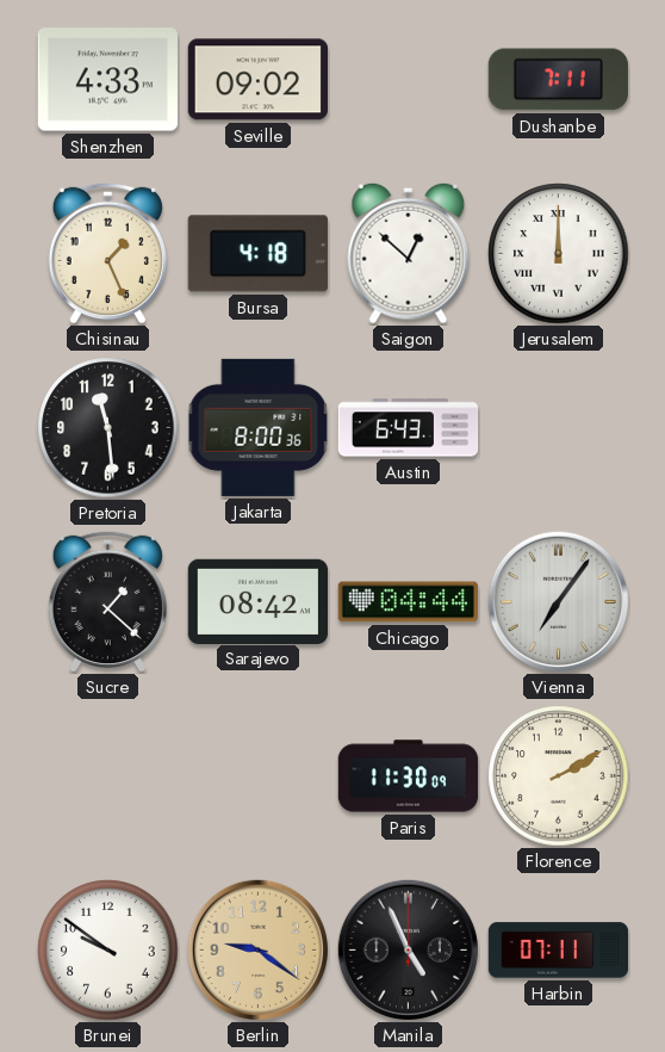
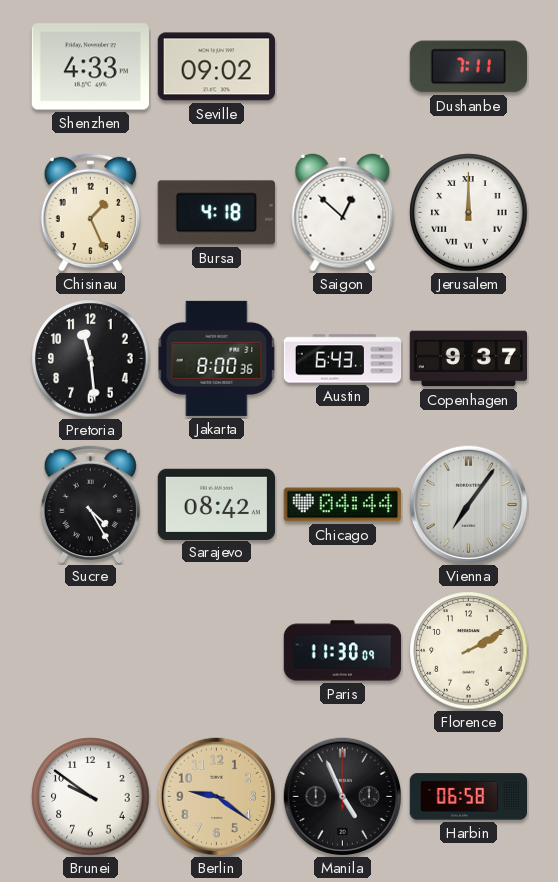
Copenhagen: none -> 9:37 (468, 359)
Sucre: 1:22 -> 4:25 (90, 504)
Harbin: 07:11 -> 06:58 (469, 797)
